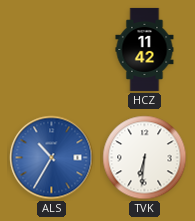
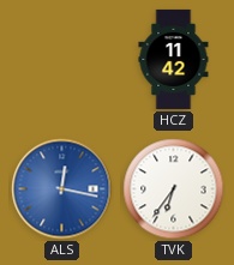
ALS: 10:35 -> 12:17 (62, 189)
TVK: 6:31 -> 6:36 (174, 189)
